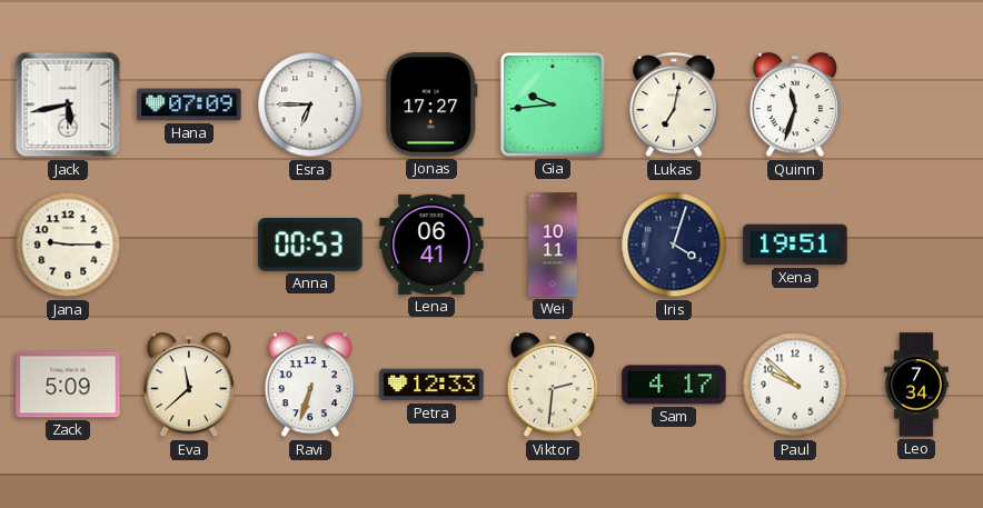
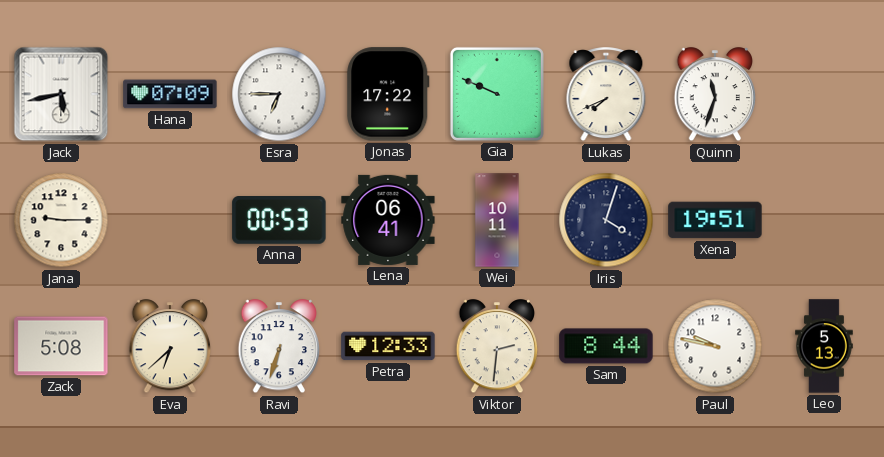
Jonas: 17:27 -> 17:22 (389, 94)
Gia: 9:44 -> 9:49 (497, 94)
Lukas: 7:02 -> 7:41 (606, 95)
Zack: 5:09 -> 5:08 (61, 346)
Eva: 11:38 -> 6:38 (170, 347)
Sam: 4:17 -> 8:44 (606, 346)
Paul: 9:52 -> 9:47 (715, 346)
Leo: 7:34 -> 5:13 (824, 346)
